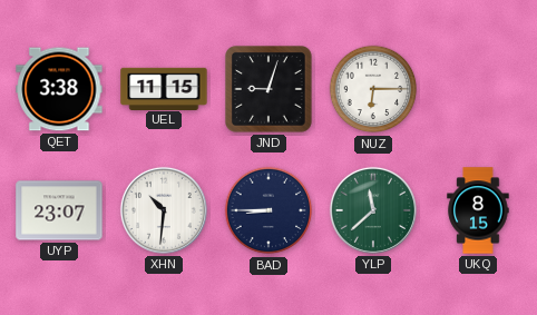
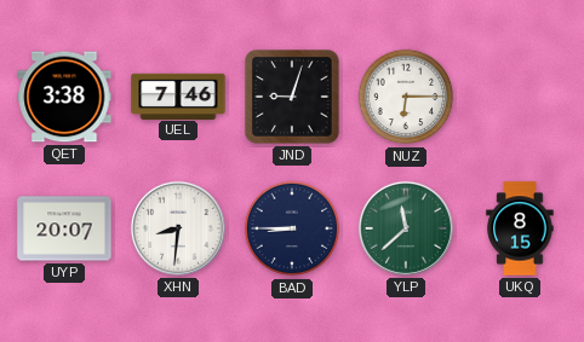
UEL: 11:15 -> 7:46 (178, 95)
UYP: 23:07 -> 20:07 (64, 228)
XHN: 10:31 -> 8:31 (178, 228)
